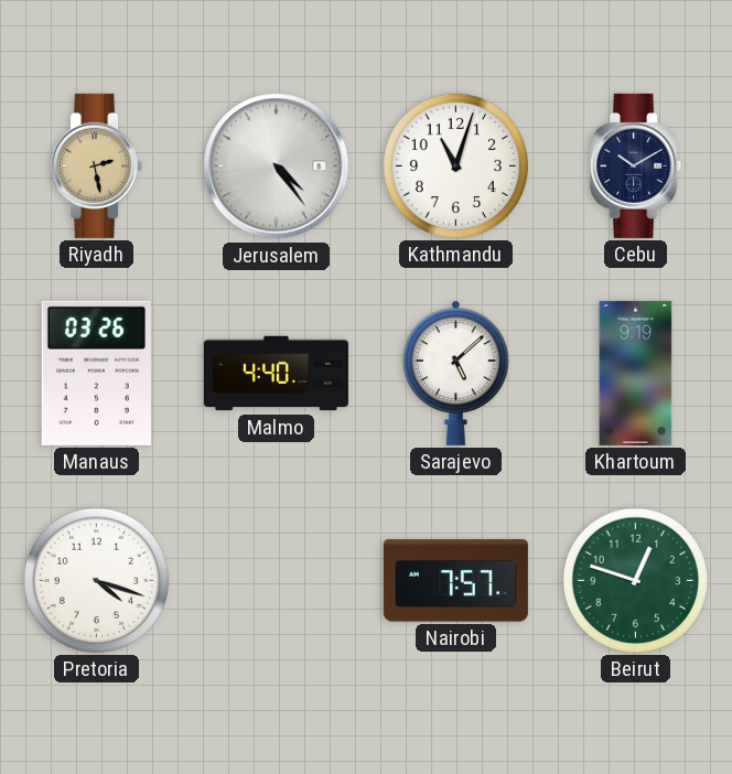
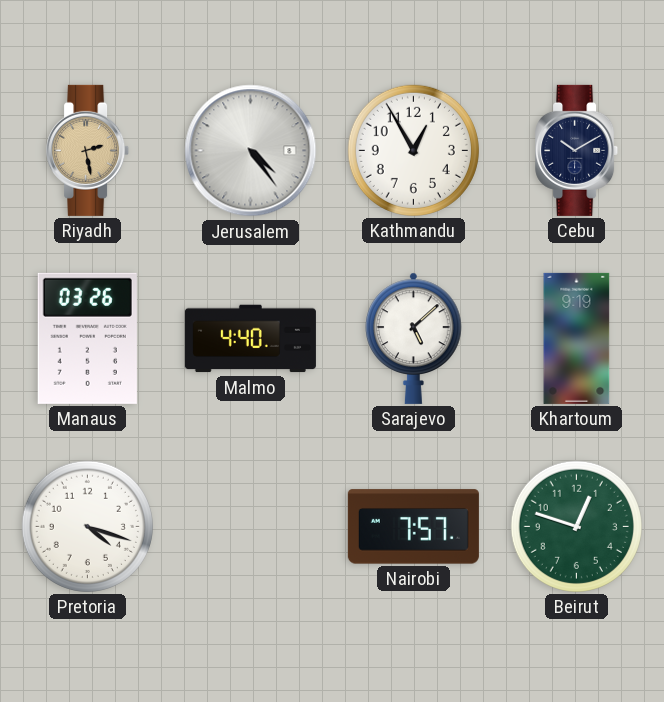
Kathmandu: 11:03 -> 12:55 (413, 150)
